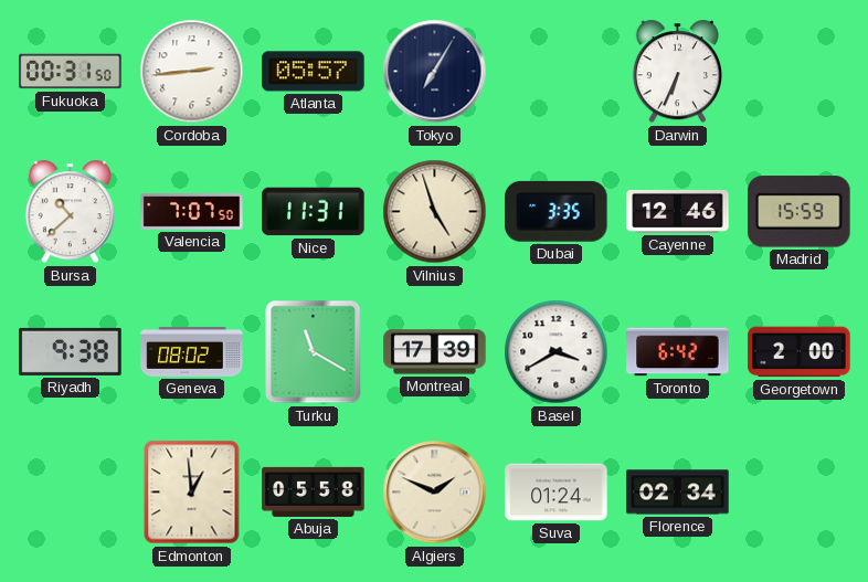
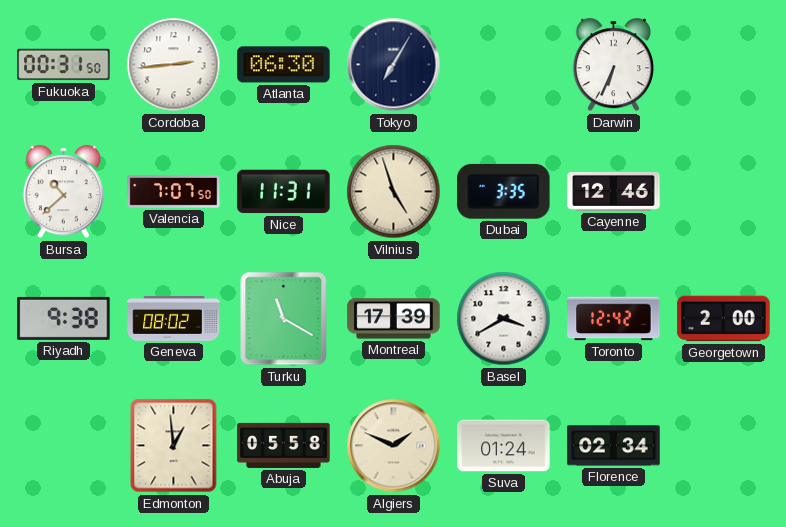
Atlanta: 05:57 -> 06:30 (284, 65)
Madrid: 15:59 -> none (800, 212)
Toronto: 6:42 -> 12:42 (614, 319)
